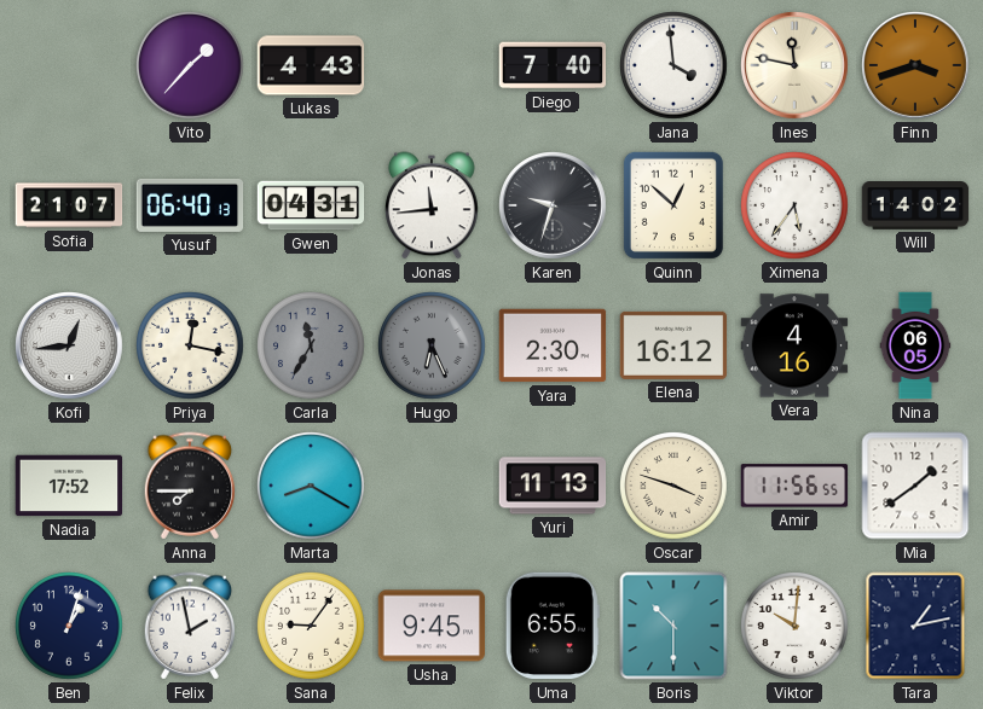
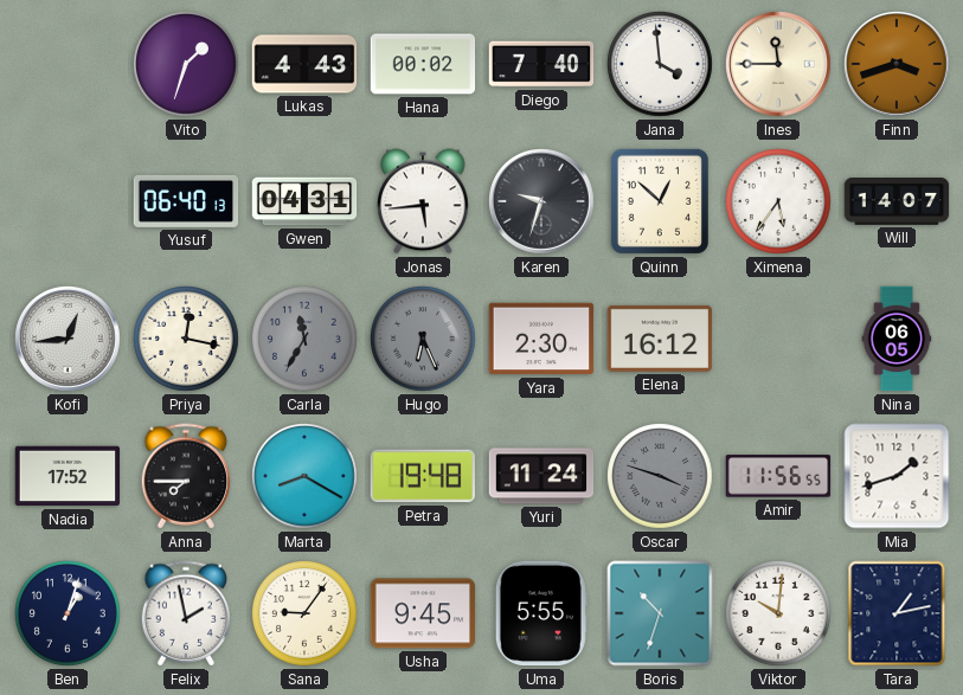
Vito: 1:37 -> 1:33 (187, 65)
Hana: none -> 00:02 (423, 64)
Ines: 11:47 -> 11:45 (779, 65)
Sofia: 21:07 -> none (69, 205)
Jonas: 11:44 -> 5:44 (423, 201)
Will: 14:02 -> 14:07 (897, 202)
Vera: 4:16 -> none (794, 345)
Petra: none -> 19:48 (423, 476)
Yuri: 11:13 -> 11:24 (541, 476)
Oscar dial: cream -> grey (661, 477)
Mia: 1:39 -> 1:42 (897, 476)
Uma: 6:55 -> 5:55 (541, 613)
Boris: 10:30 -> 10:33 (660, 613)
